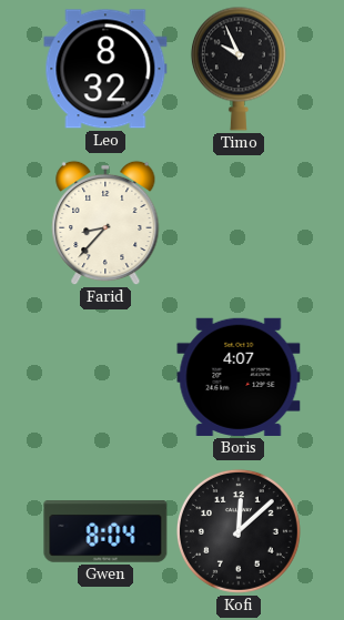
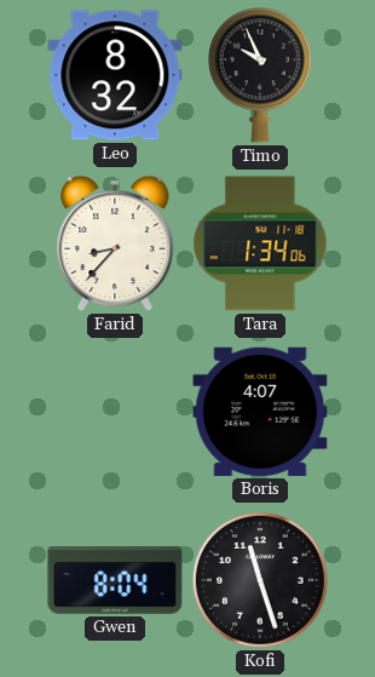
Tara: none -> 1:34 (260, 243)
Kofi: 12:08 -> 11:27 (260, 580)
